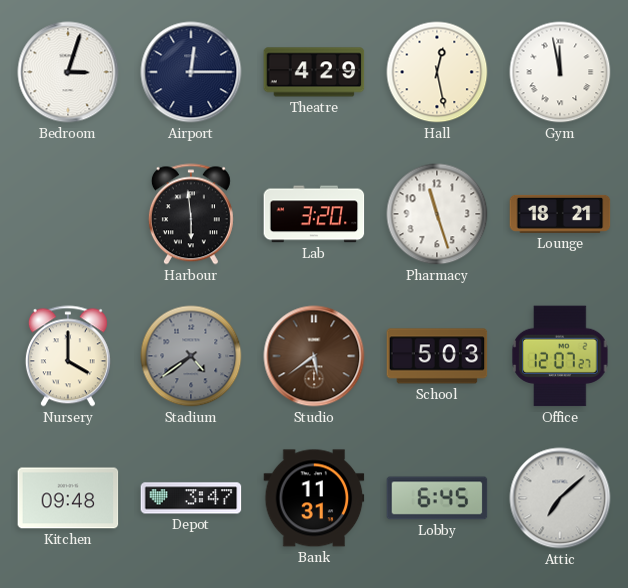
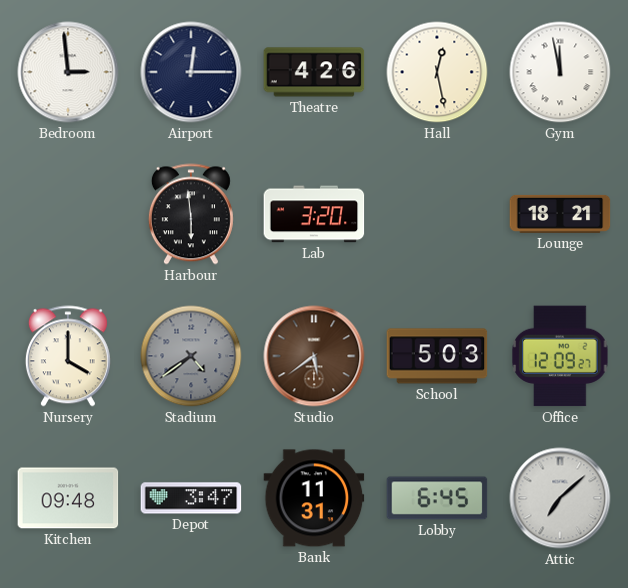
Bedroom: 3:03 -> 2:59 (68, 72)
Theatre: 4:29 -> 4:26 (314, 72)
Pharmacy: 11:27 -> none (437, 214)
Office: 12:07 -> 12:09 (560, 356)
